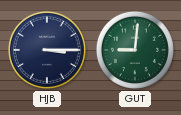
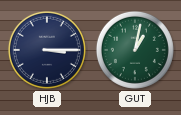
GUT: 9:01 -> 1:02 (135, 50)
